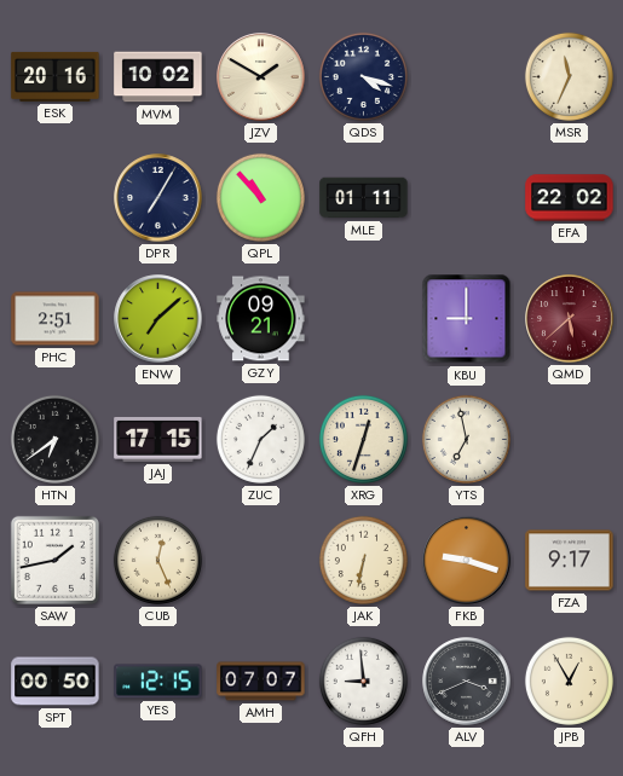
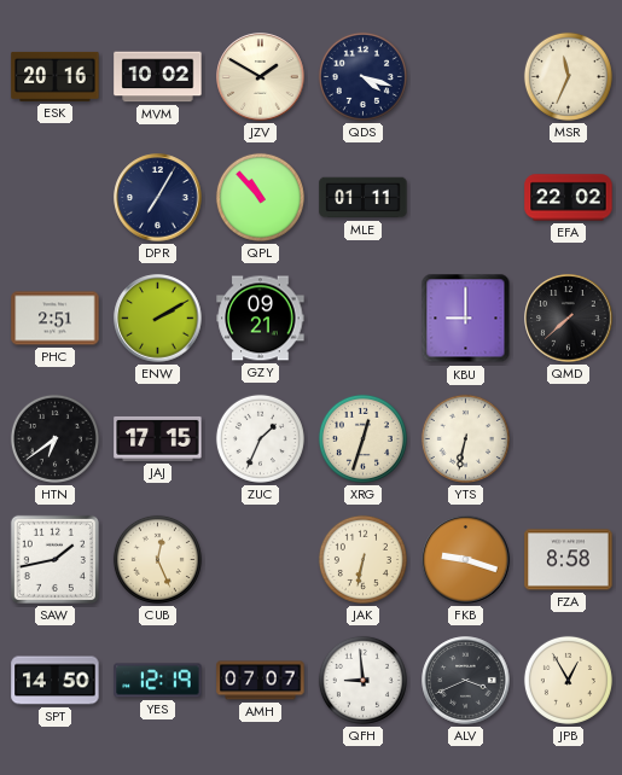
ENW: 7:08 -> 2:10 (158, 319)
QMD: 5:38 -> 7:38 (569, 319)
QMD dial: burgundy -> black (569, 319)
YTS: 6:58 -> 6:32 (465, 438)
FZA: 9:17 -> 8:58 (569, 560)
SPT: 00:50 -> 14:50 (56, 681)
YES: 12:15 -> 12:19 (158, 681)
